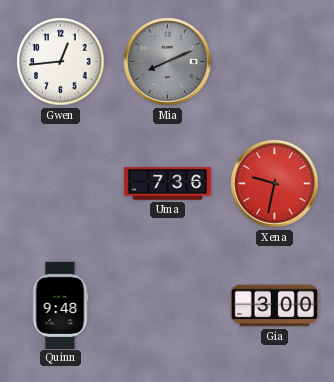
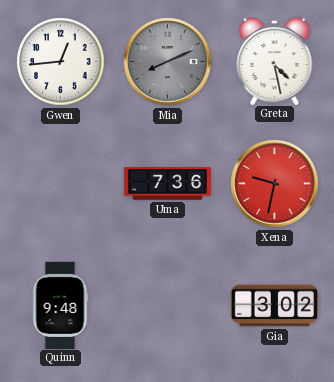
Greta: none -> 4:28 (275, 60)
Gia: 3:00 -> 3:02 (274, 306)
